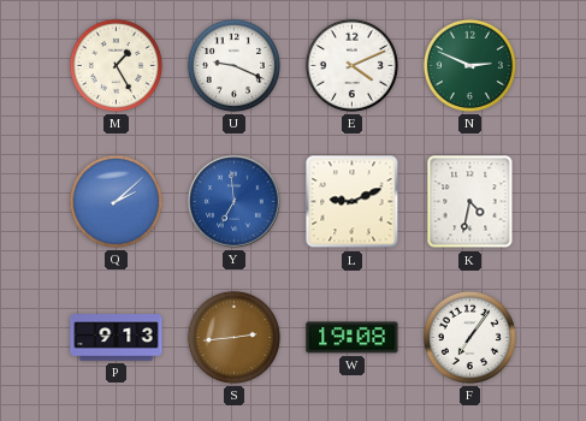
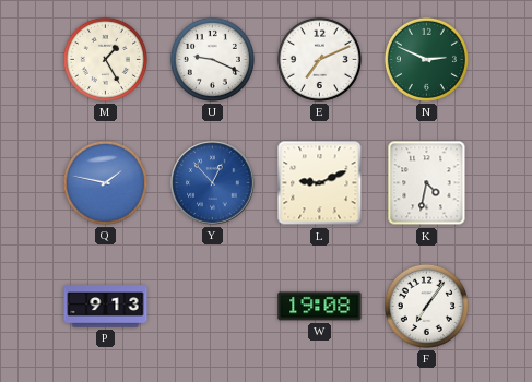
E: 4:11 -> 7:11 (319, 59)
Q: 2:08 -> 1:47 (105, 182)
Y: 6:59 -> 12:53 (213, 183)
S: 2:44 -> none (233, 337)
